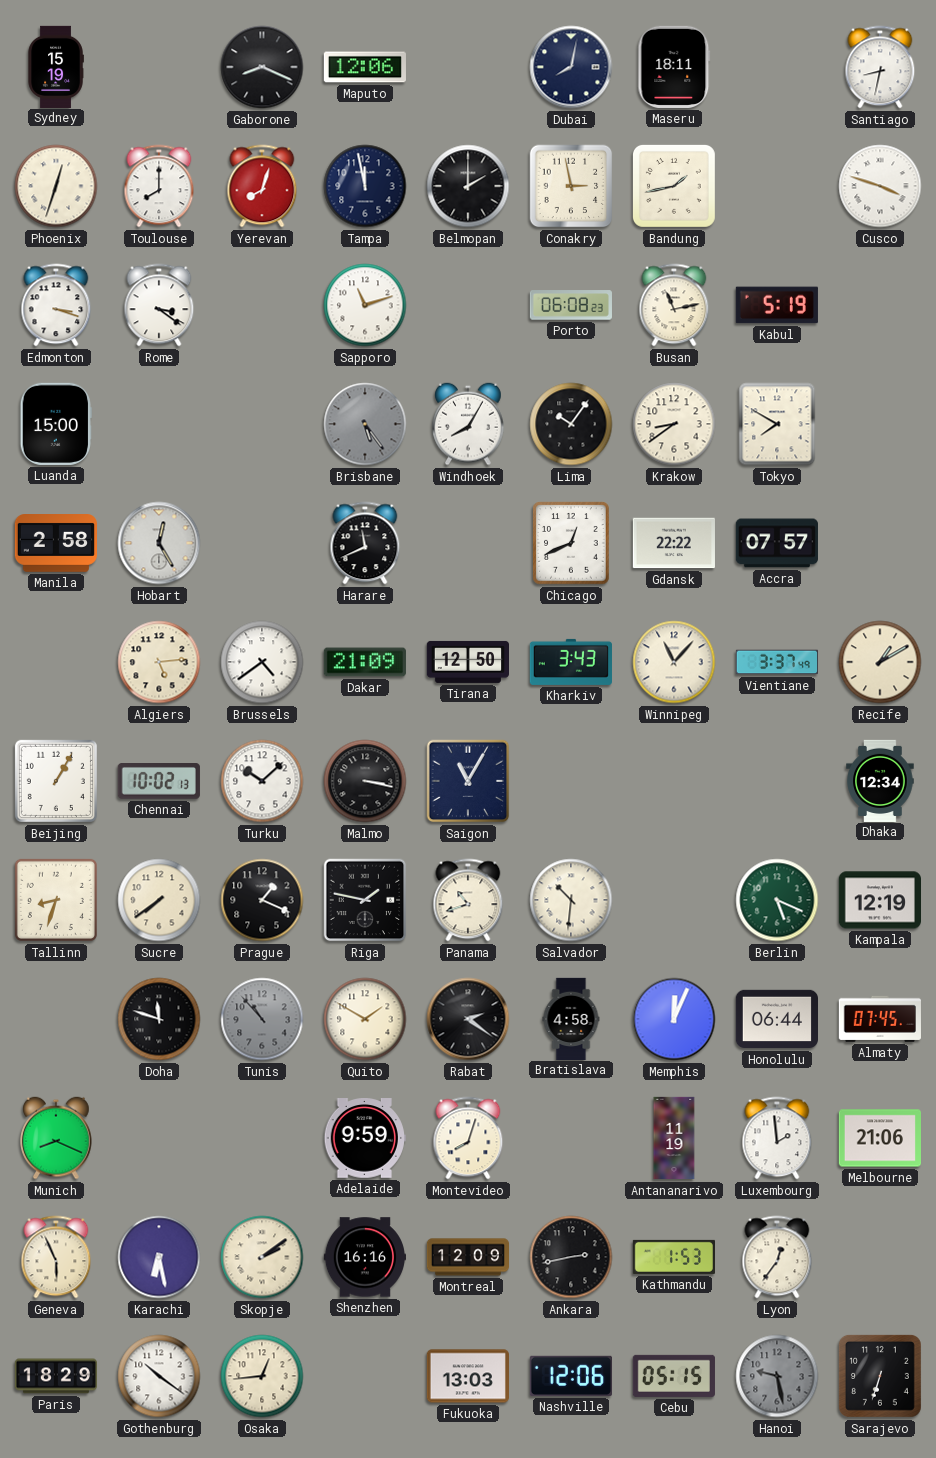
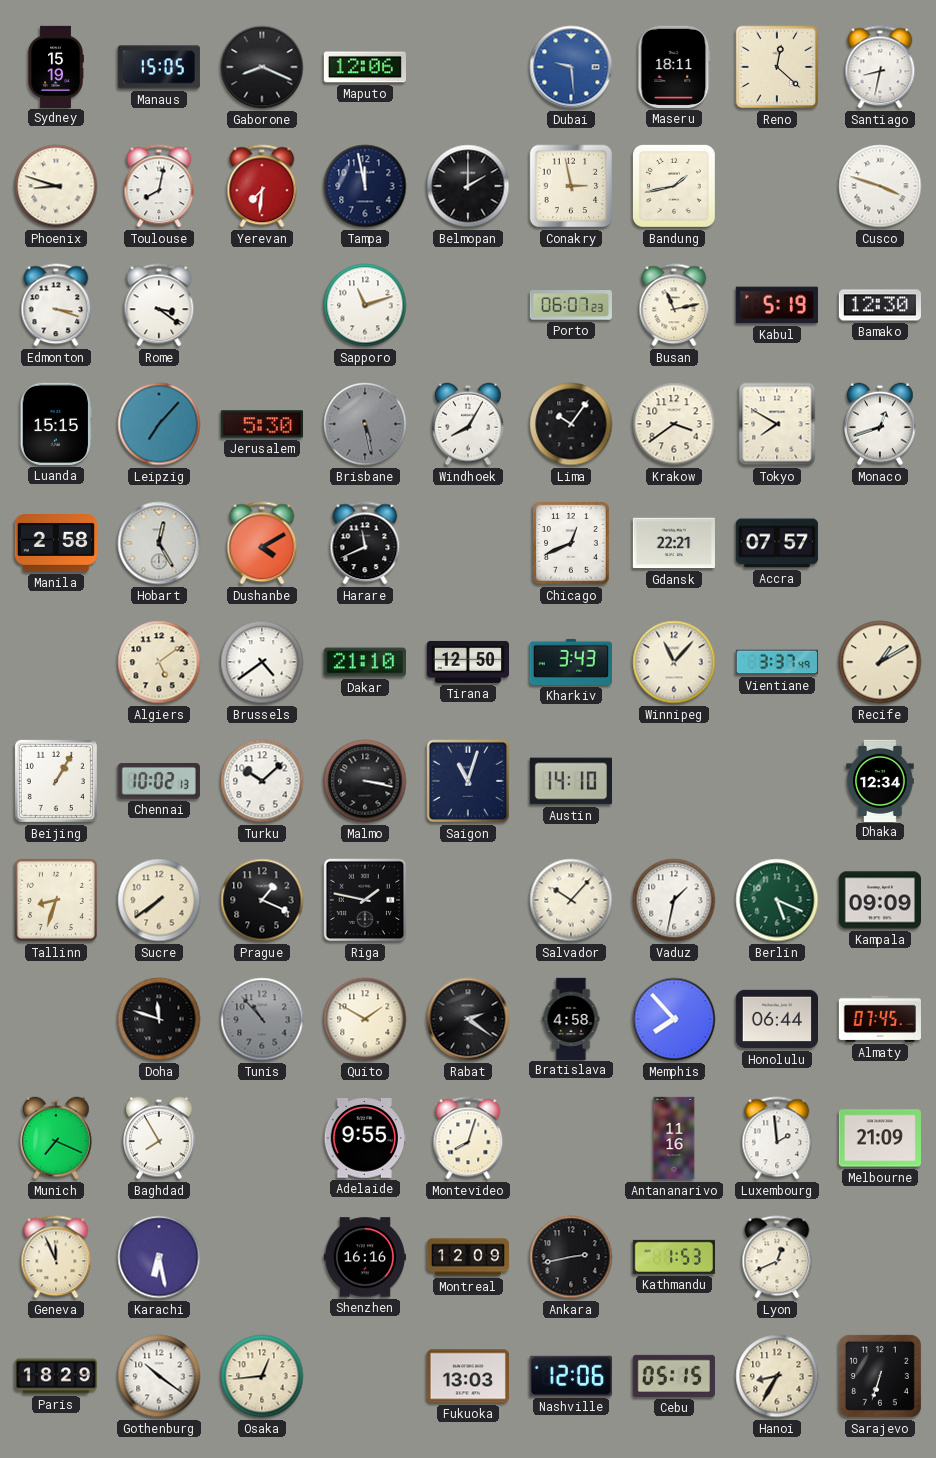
Manaus: none -> 15:05 (159, 67)
Dubai: 8:02 -> 9:29 (571, 67)
Dubai dial: navy -> blue (571, 67)
Reno: none -> 12:22 (777, 67)
Phoenix: 12:33 -> 8:48 (56, 186)
Toulouse: 8:00 -> 8:02 (159, 186)
Yerevan: 8:03 -> 7:31 (262, 186)
Porto: 06:08 -> 06:07 (571, 305)
Bamako: none -> 12:30 (879, 305)
Luanda: 15:00 -> 15:15 (55, 424)
Leipzig: none -> 7:07 (159, 424)
Jerusalem: none -> 5:30 (262, 424)
Brisbane: 5:24 -> 5:28 (365, 424)
Krakow: 8:39 -> 3:39 (674, 424)
Monaco: none -> 12:42 (880, 424)
Dushanbe: none -> 4:10 (262, 543)
Gdansk: 22:22 -> 22:21 (674, 543)
Algiers: 5:14 -> 5:09 (159, 662)
Dakar: 21:09 -> 21:10 (365, 662)
Saigon: 11:05 -> 11:03 (468, 781)
Austin: none -> 14:10 (570, 781)
Panama: 10:42 -> none (468, 900)
Salvador: 10:31 -> 10:07 (571, 900)
Vaduz: none -> 1:32 (674, 900)
Kampala: 12:19 -> 09:09 (879, 900)
Memphis: 12:04 -> 7:53 (674, 1019)
Munich: 8:19 -> 7:19 (56, 1138)
Baghdad: none -> 7:55 (159, 1138)
Adelaide: 9:59 -> 9:55 (365, 1139)
Antananarivo: 11:19 -> 11:16 (674, 1138)
Melbourne: 21:06 -> 21:09 (879, 1138)
Geneva: 5:56 -> 11:56 (56, 1257)
Skopje: 2:09 -> none (262, 1257)
Lyon: 12:36 -> 12:41 (777, 1257)
Hanoi: 9:28 -> 8:35 (777, 1376)
Hanoi dial: grey -> cream (777, 1376)
